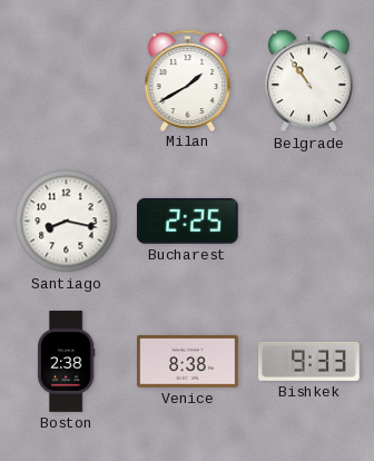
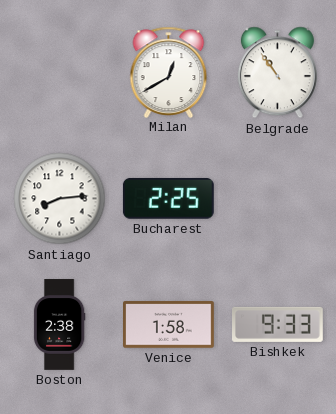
Milan: 1:40 -> 12:40 (169, 72)
Santiago: 8:17 -> 8:14 (60, 199)
Venice: 8:38 -> 1:58 (169, 325)
